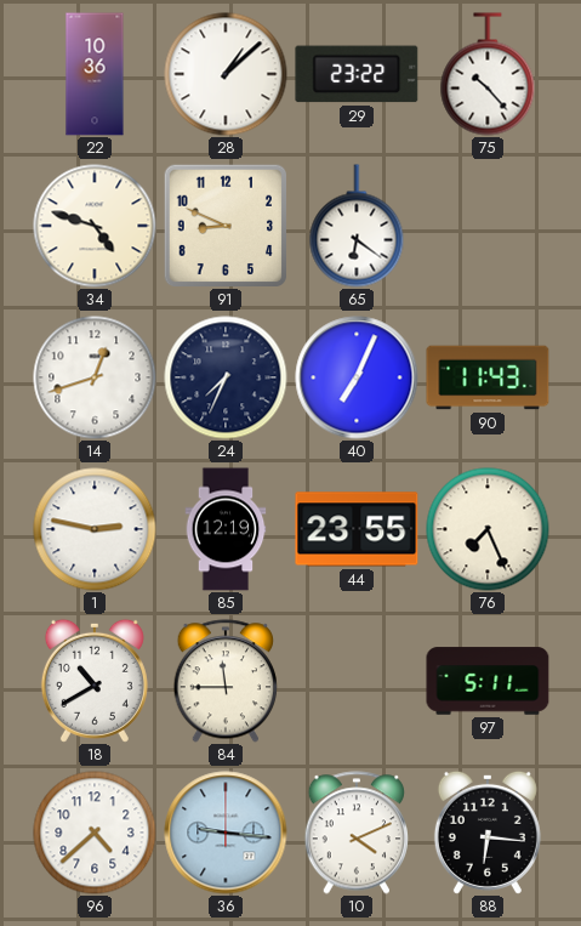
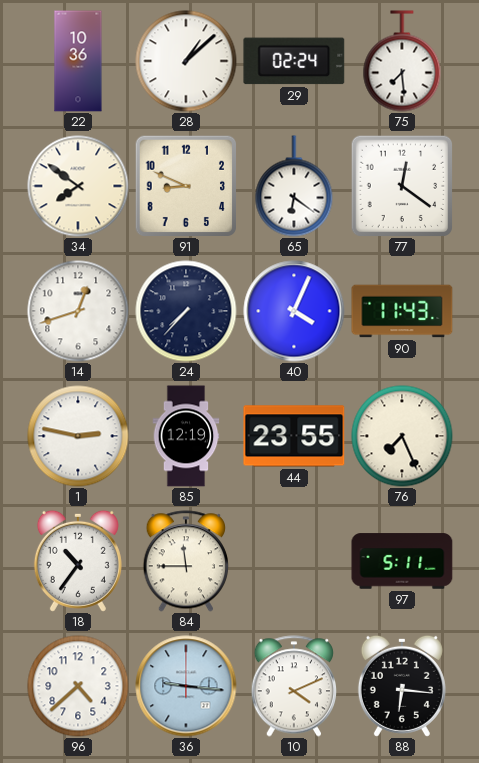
29: 23:22 -> 02:24 (294, 61)
75: 10:23 -> 7:29 (402, 61)
34: 4:48 -> 7:51 (78, 186)
77: none -> 12:21 (402, 186)
24: 7:34 -> 7:37 (186, 311)
40: 7:04 -> 4:04 (294, 311)
18: 10:40 -> 10:36 (78, 561)
